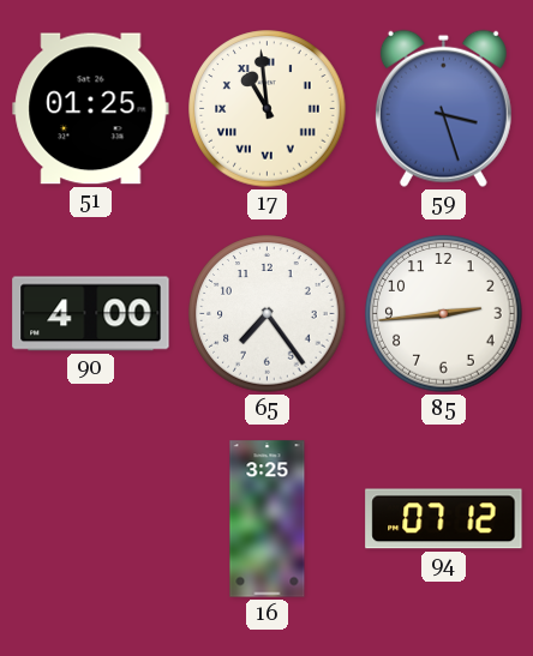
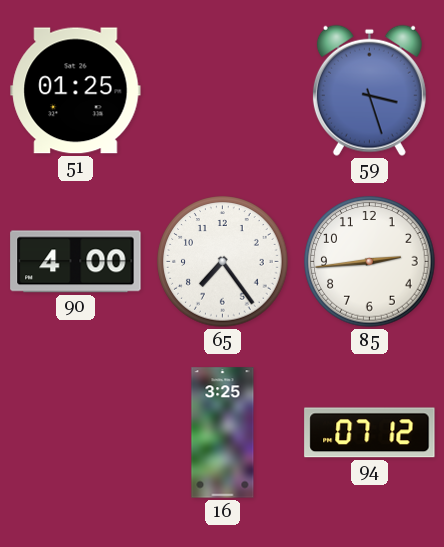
17: 10:59 -> none (268, 109)
